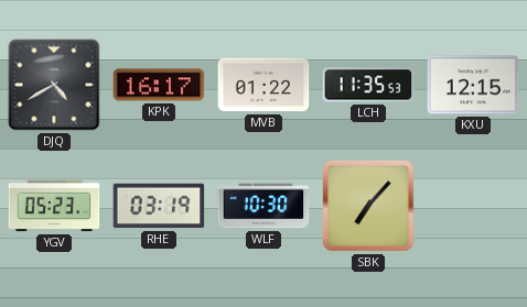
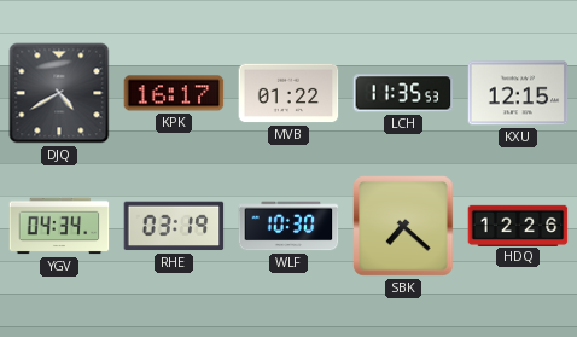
YGV: 05:23 -> 04:34 (59, 226)
SBK: 7:07 -> 7:22 (403, 226)
HDQ: none -> 12:26 (518, 225)
